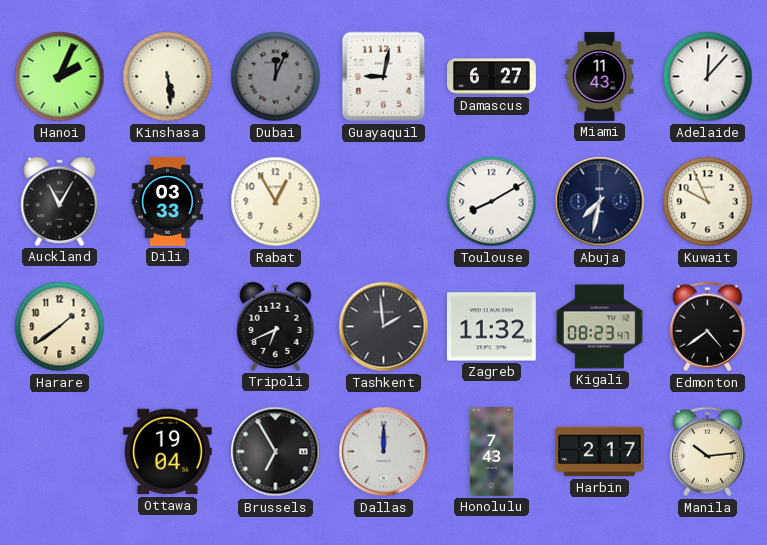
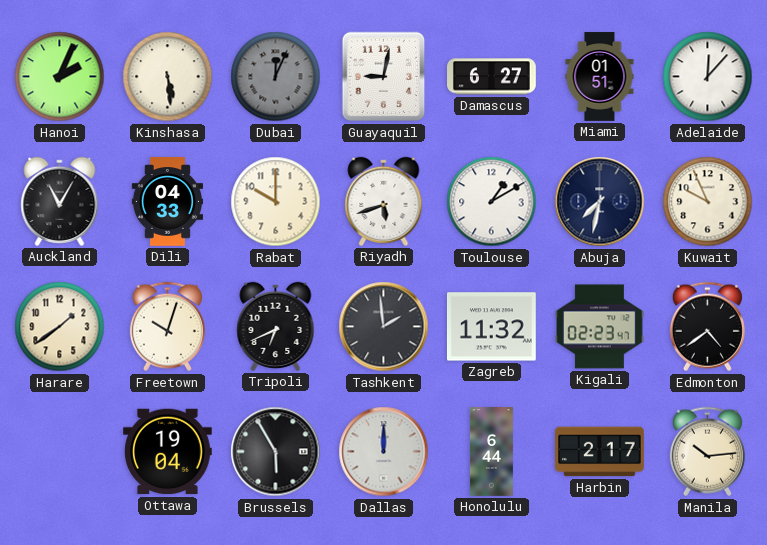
Miami: 11:43 -> 01:51 (600, 77)
Dili: 03:33 -> 04:33 (167, 202)
Rabat: 12:55 -> 10:00 (276, 202)
Riyadh: none -> 5:42 (384, 201)
Toulouse: 8:10 -> 1:10 (492, 202)
Freetown: none -> 10:03 (167, 327)
Kigali: 08:23 -> 02:23 (600, 327)
Brussels: 6:55 -> 5:55 (276, 452)
Honolulu: 7:43 -> 6:44 (491, 452)
